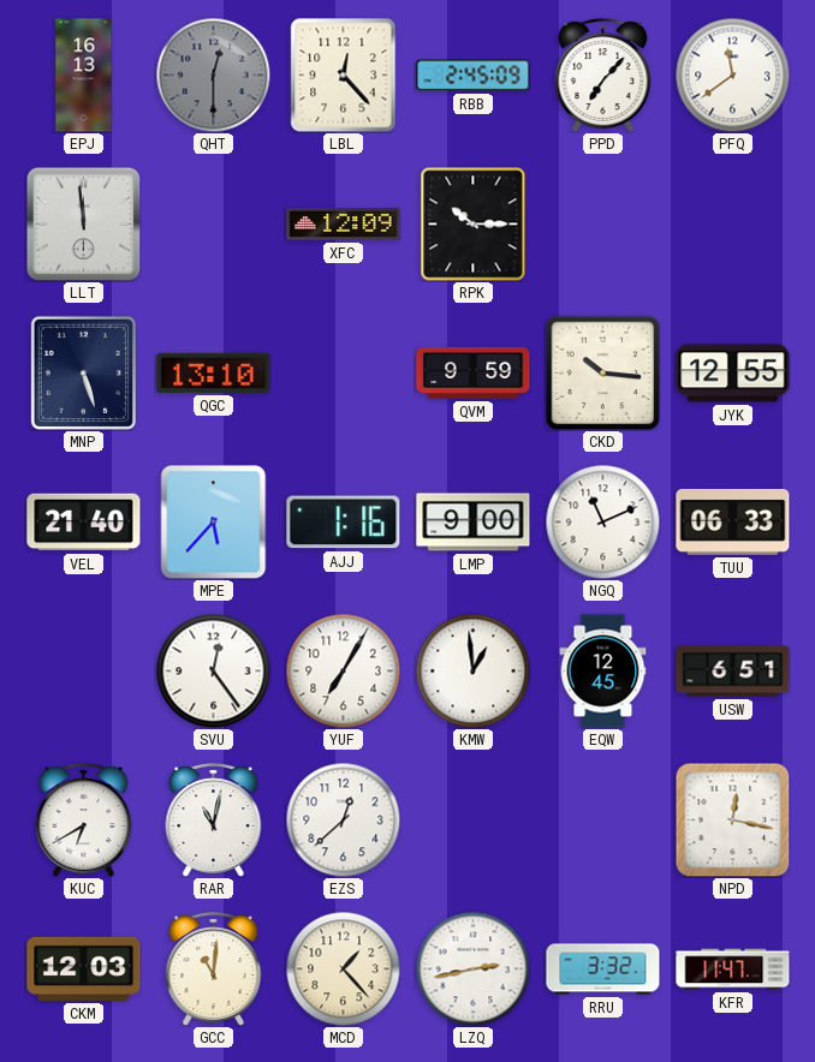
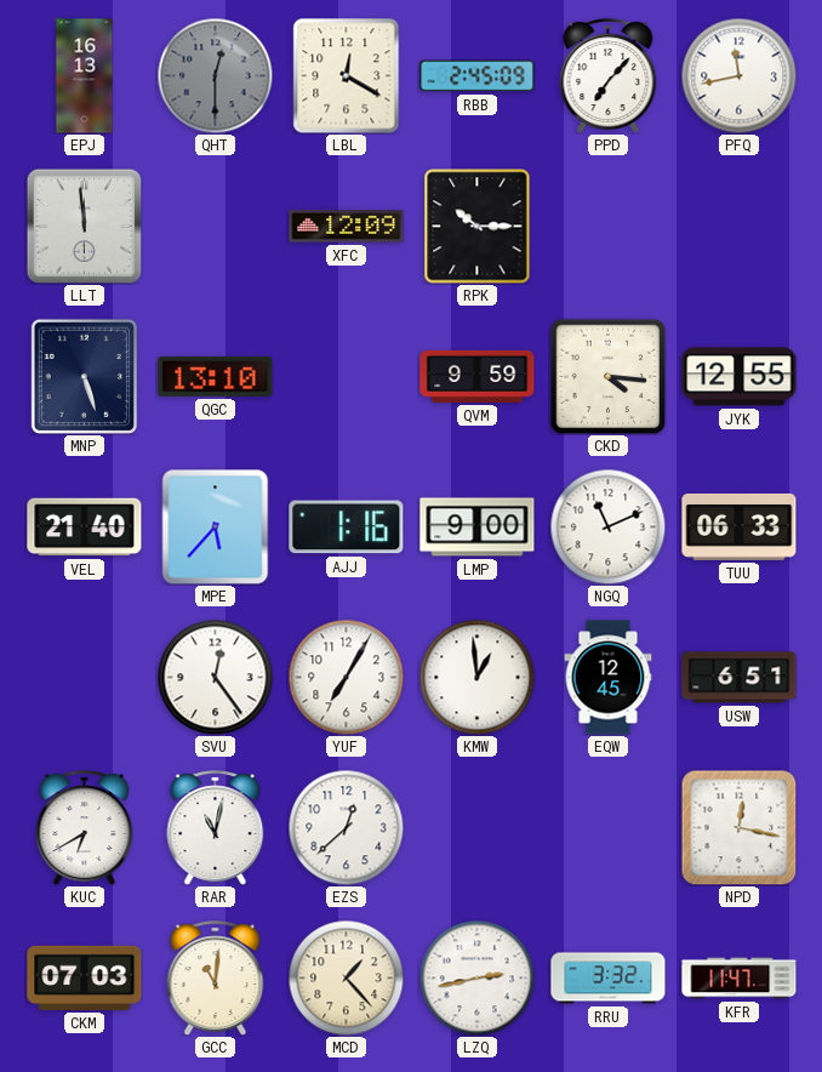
LBL: 12:23 -> 12:20 (347, 76)
PFQ: 11:39 -> 11:43 (738, 75)
CKD: 10:16 -> 4:16 (607, 376)
CKM: 12:03 -> 07:03 (85, 977)
